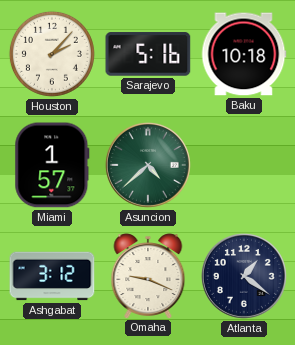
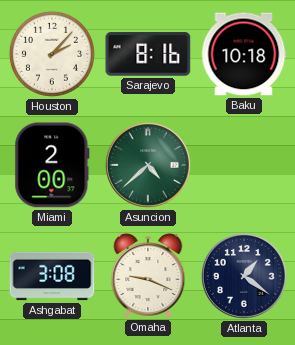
Sarajevo: 5:16 -> 8:16 (148, 54)
Miami: 1:57 -> 2:00 (52, 165)
Ashgabat: 3:12 -> 3:08 (52, 276)
